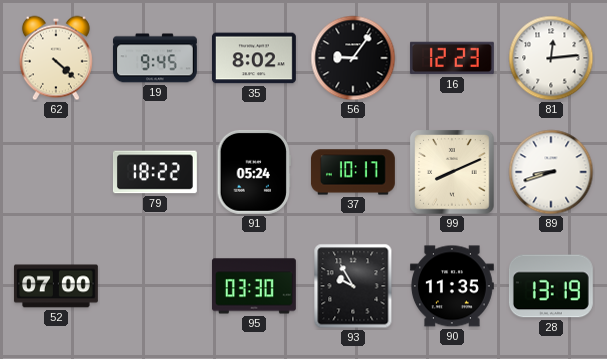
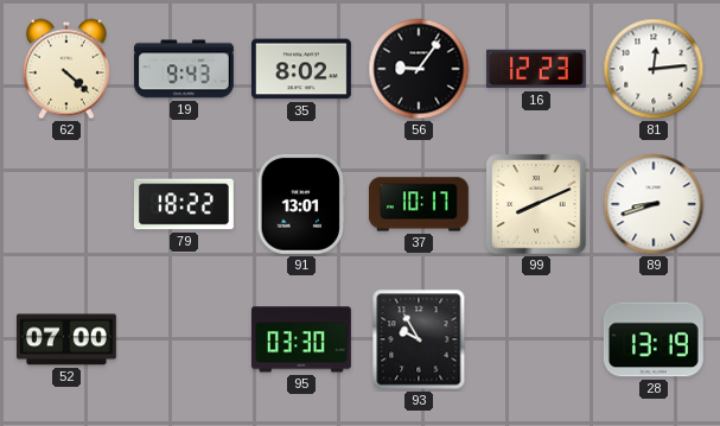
19: 9:45 -> 9:43 (184, 69)
91: 05:24 -> 13:01 (300, 204)
90: 11:35 -> none (452, 286)
